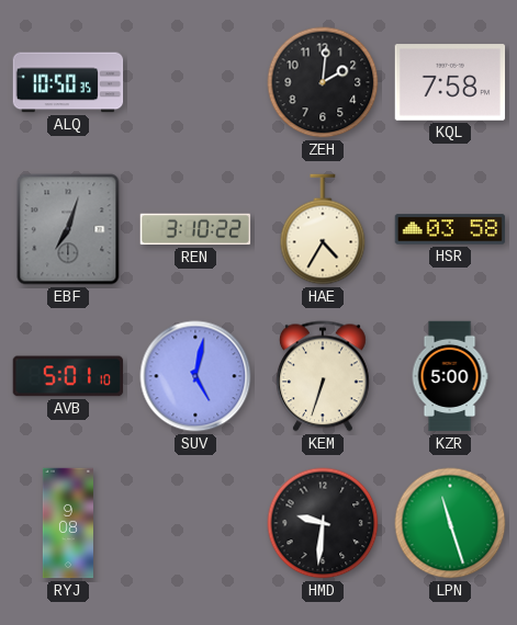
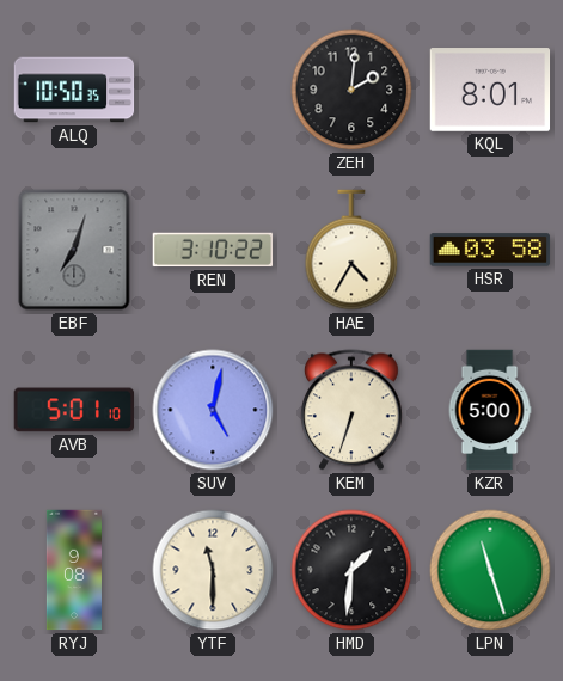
KQL: 7:58 -> 8:01 (490, 90)
YTF: none -> 11:30 (213, 570)
HMD: 9:31 -> 1:31 (351, 570)
